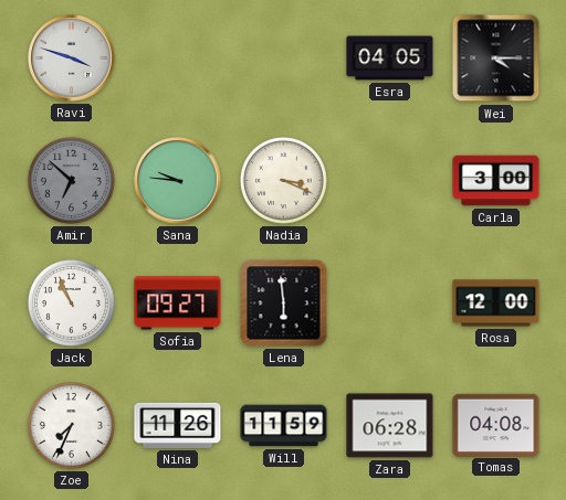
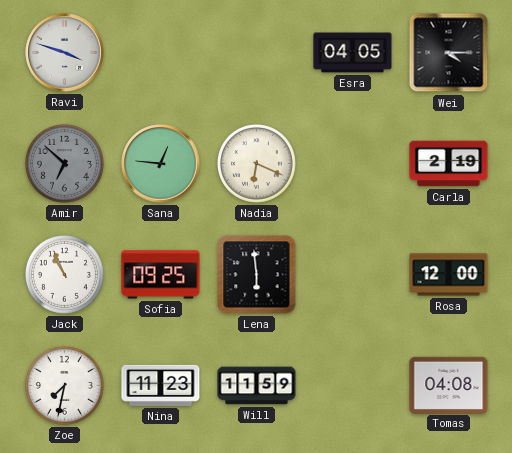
Sana: 9:46 -> 12:46 (161, 164)
Nadia: 3:19 -> 6:19 (256, 163)
Carla: 3:00 -> 2:19 (449, 164)
Sofia: 09:27 -> 09:25 (161, 275)
Zoe: 7:34 -> 7:32 (64, 385)
Nina: 11:26 -> 11:23 (161, 385)
Zara: 06:28 -> none (390, 426)
